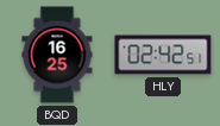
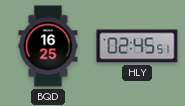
HLY: 02:42 -> 02:45 (137, 46)
